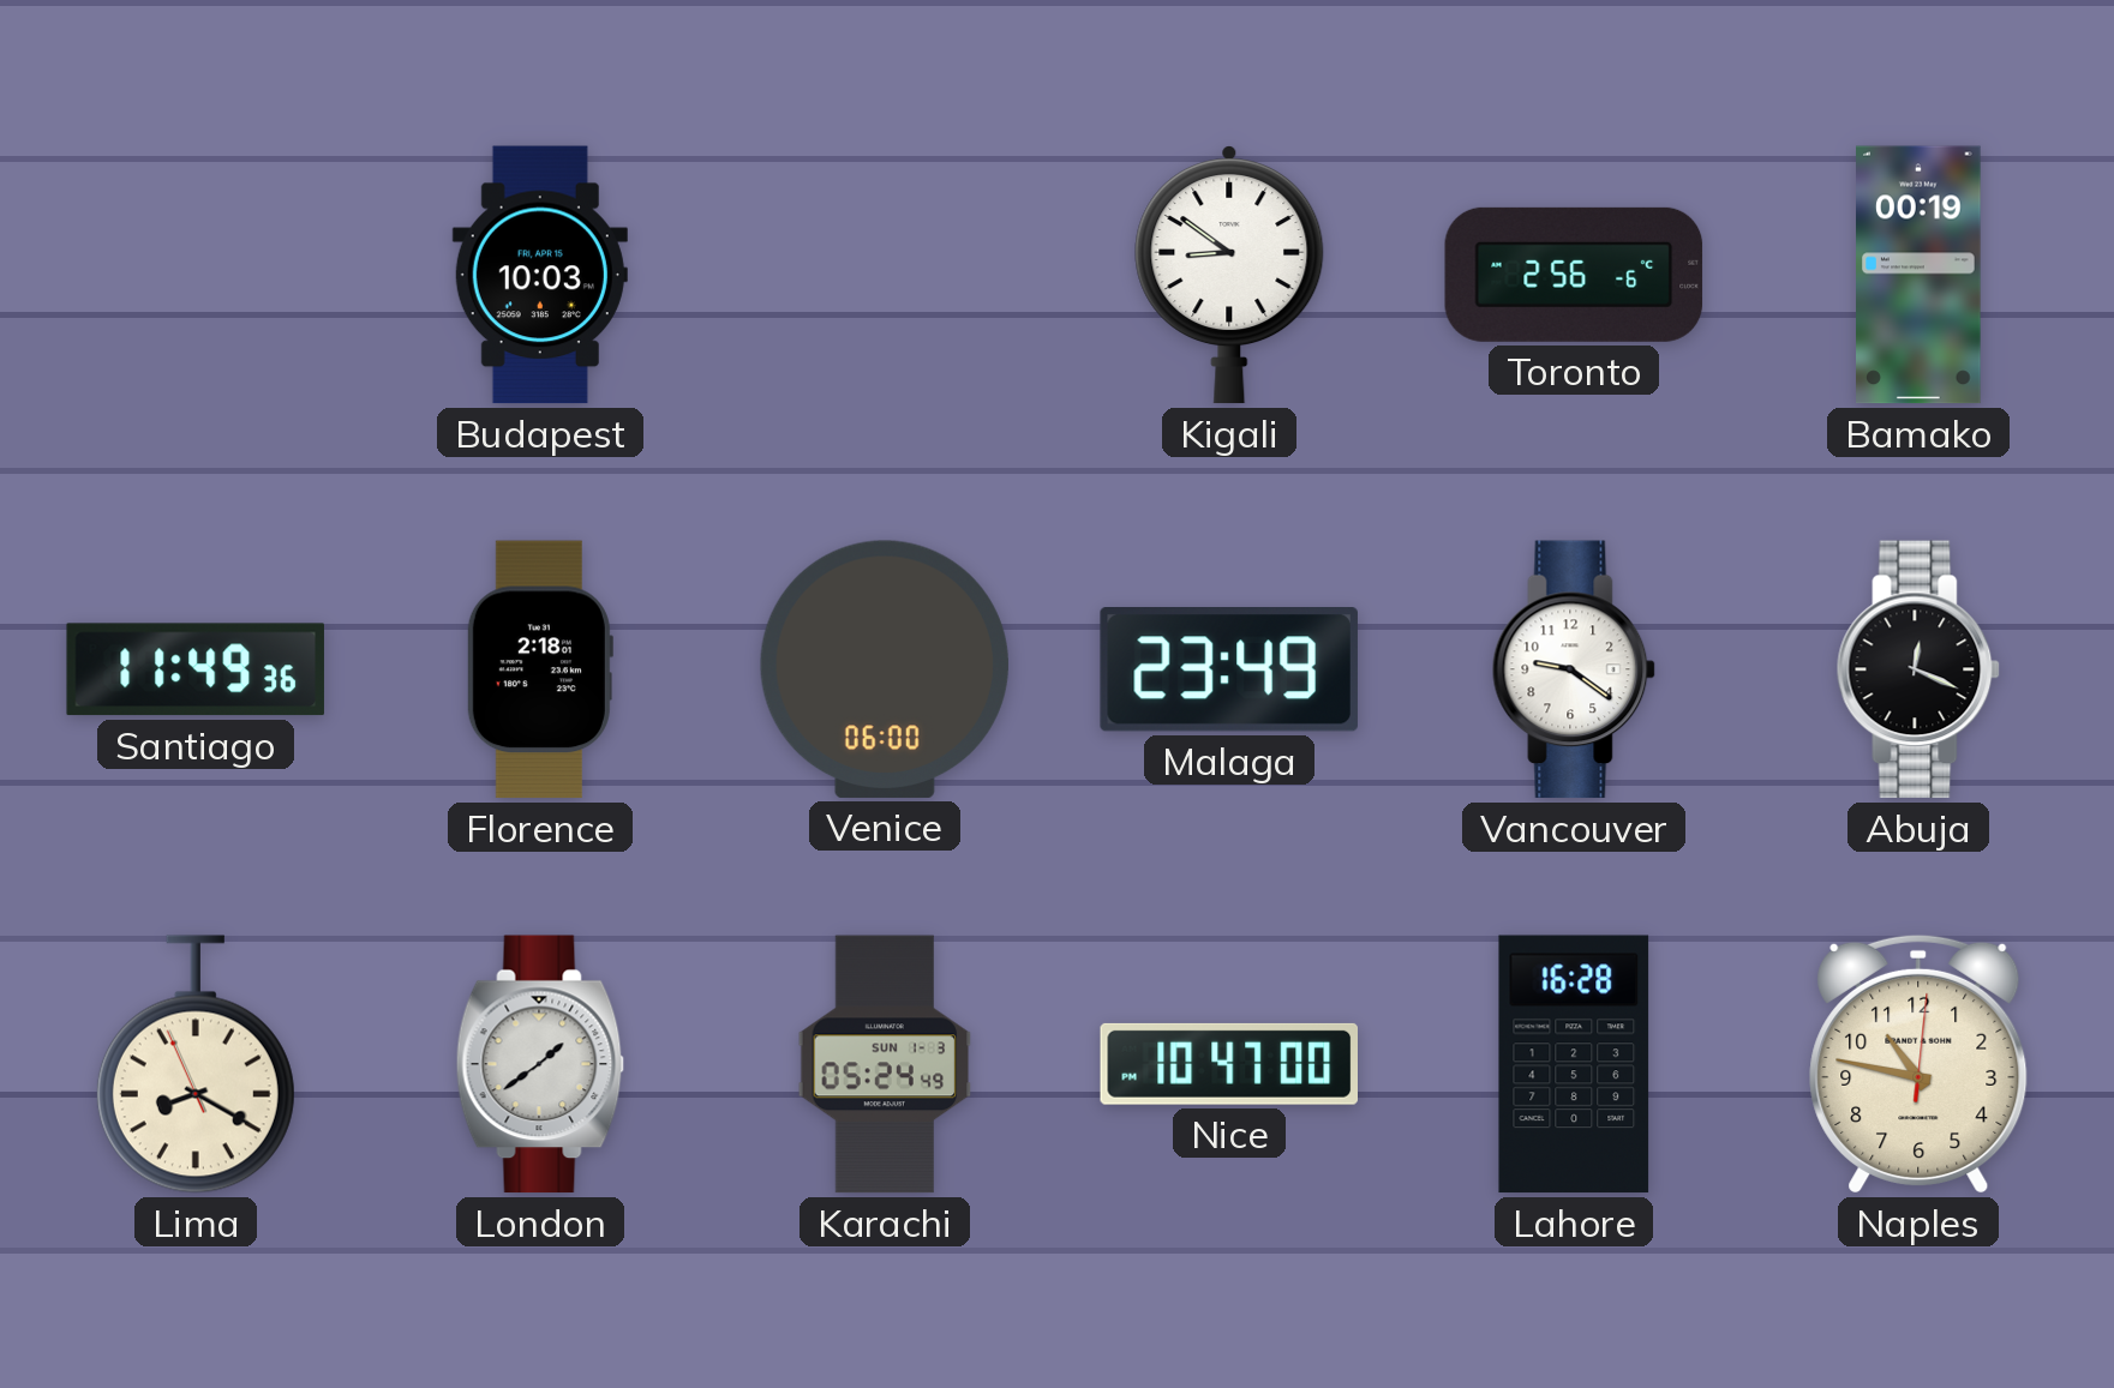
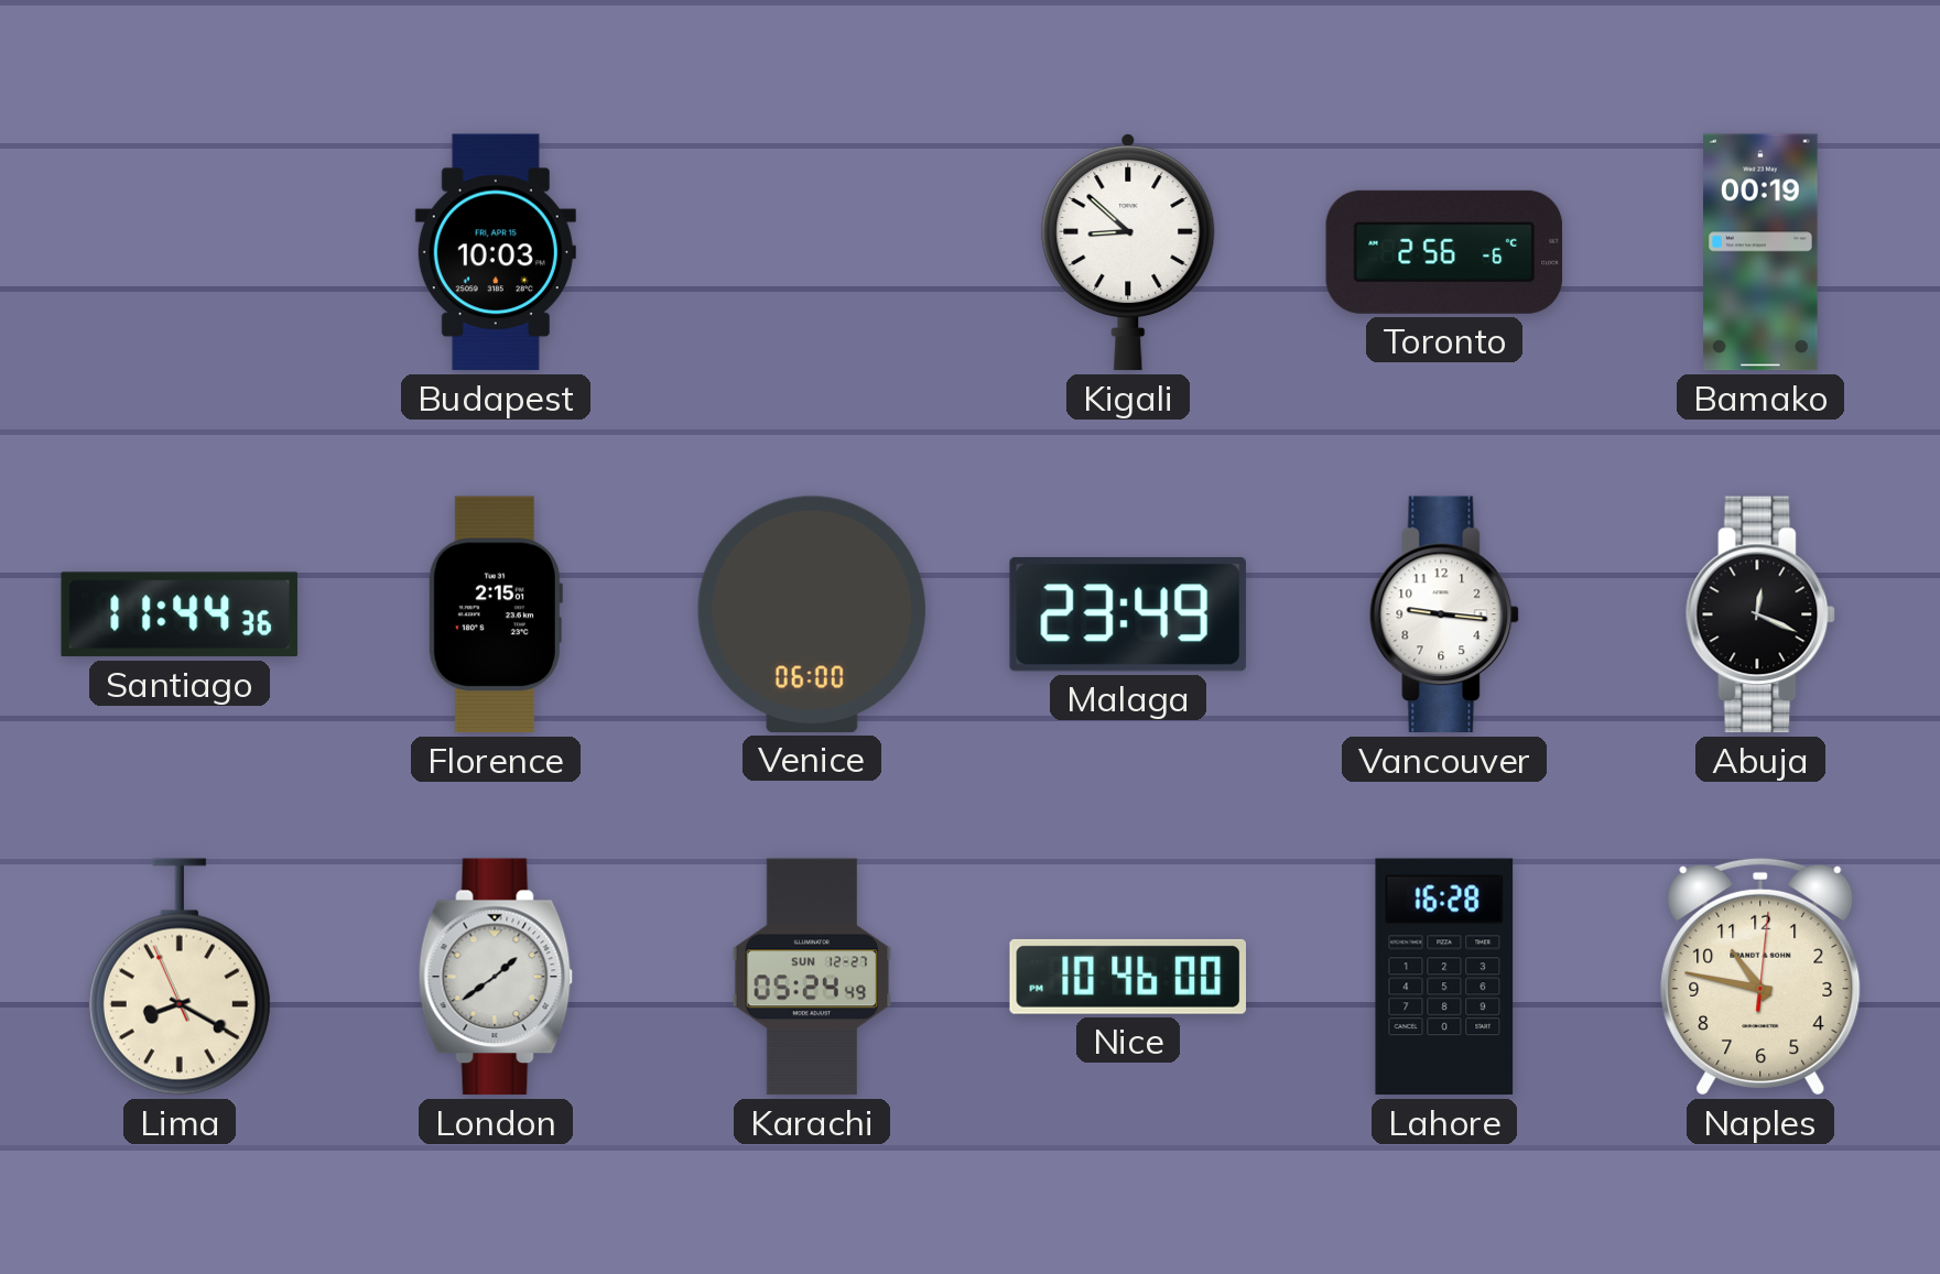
Kigali: 8:51 -> 8:52 (1128, 253)
Santiago: 11:49 -> 11:44 (180, 614)
Florence: 2:18 -> 2:15 (495, 614)
Vancouver: 9:21 -> 9:16 (1444, 614)
Karachi date: SUN 1-3 -> SUN 12-27 (812, 977)
Nice: 10:47 -> 10:46 (1127, 977)
